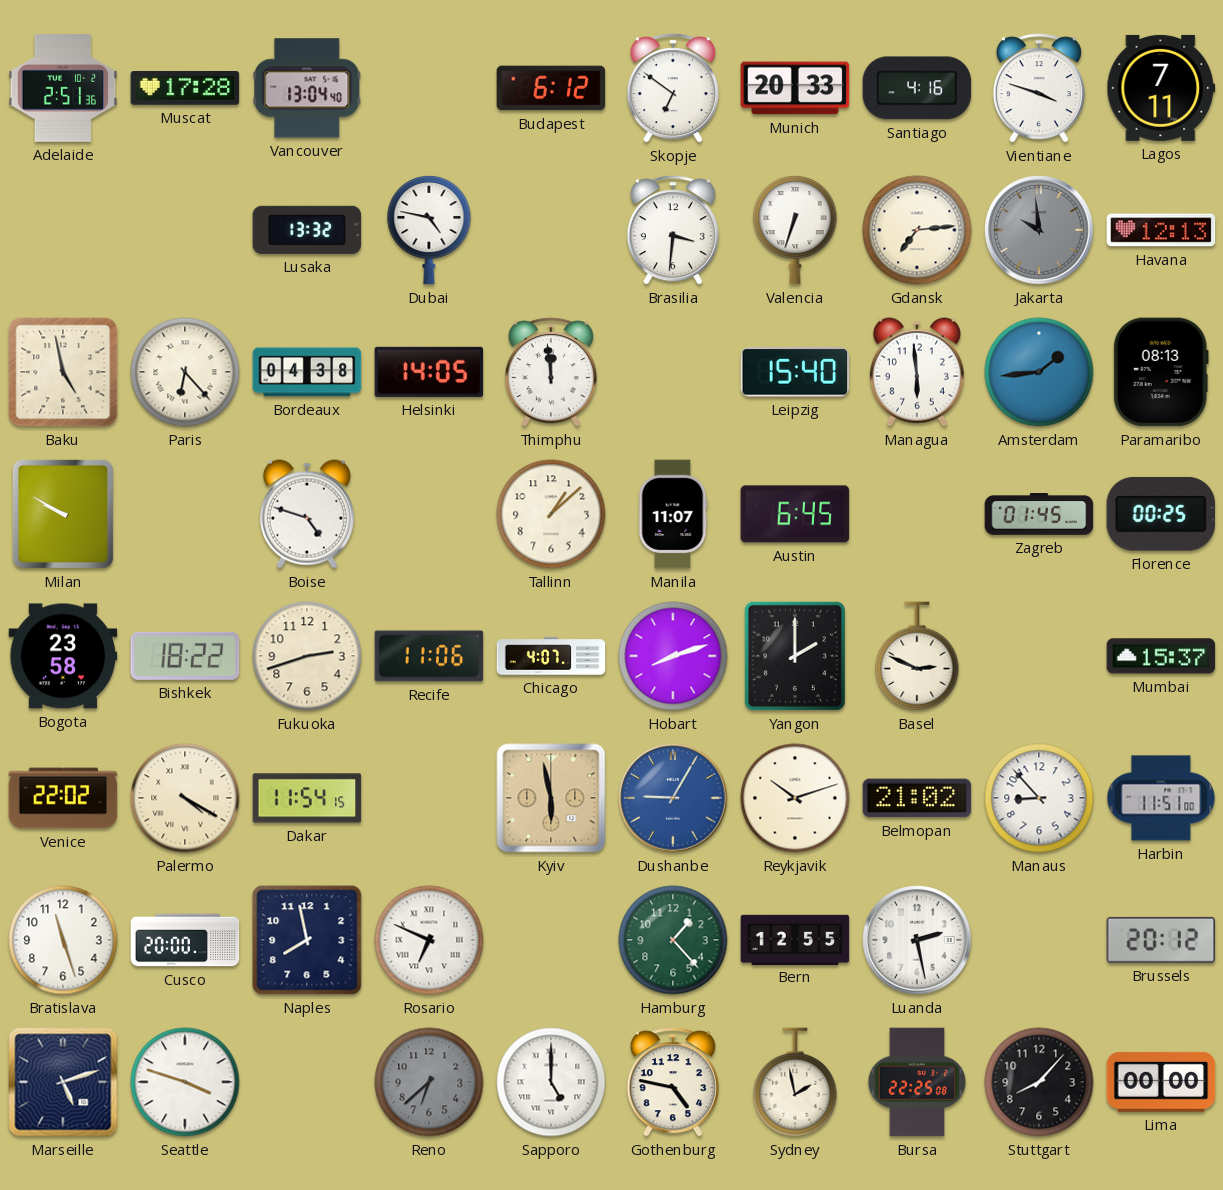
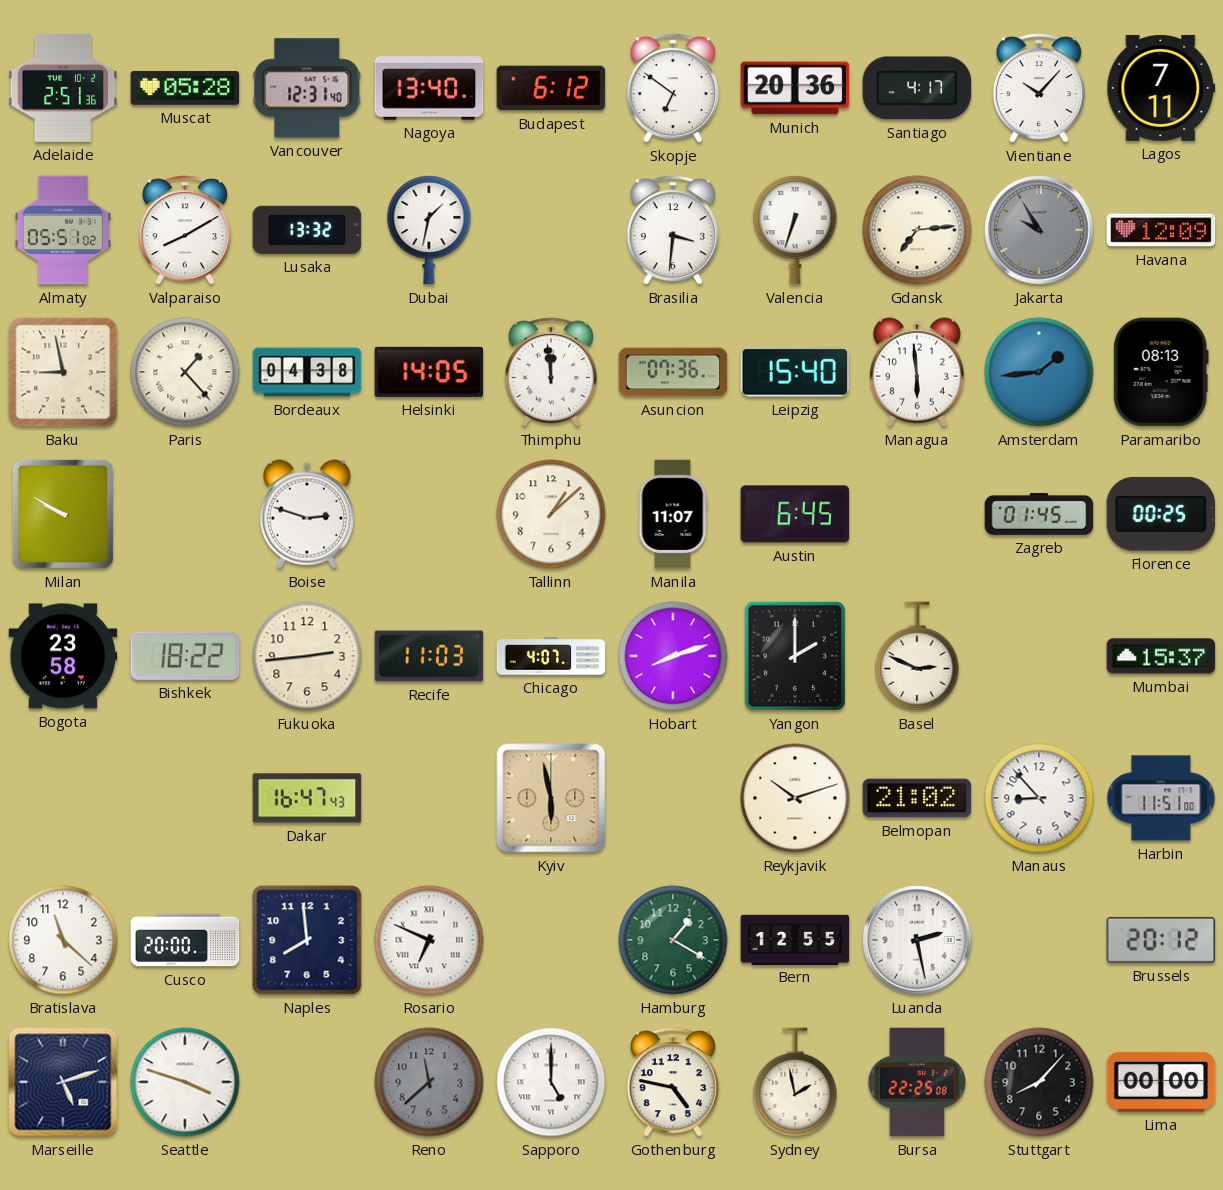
Muscat: 17:28 -> 05:28 (185, 89)
Vancouver: 13:04 -> 12:31 (307, 88)
Nagoya: none -> 13:40 (429, 88)
Munich: 20:33 -> 20:36 (795, 88)
Santiago: 4:16 -> 4:17 (917, 88)
Vientiane: 3:48 -> 10:07 (1039, 88)
Almaty: none -> 05:51 (63, 230)
Valparaiso: none -> 8:10 (185, 230)
Dubai: 4:47 -> 1:32 (429, 230)
Jakarta: 9:59 -> 9:55 (1039, 230)
Havana: 12:13 -> 12:09 (1161, 230)
Baku: 4:58 -> 8:58 (63, 372)
Paris: 6:23 -> 1:23 (185, 372)
Asuncion: none -> 07:36 (673, 372)
Boise: 4:48 -> 2:48 (307, 514)
Fukuoka: 2:42 -> 2:44 (307, 656)
Recife: 11:06 -> 11:03 (429, 656)
Venice: 22:02 -> none (63, 798)
Palermo: 4:20 -> none (185, 798)
Dakar: 11:54 -> 16:47 (307, 798)
Dushanbe: 9:05 -> none (673, 798)
Bratislava: 11:27 -> 11:22 (63, 940)
Naples: 7:58 -> 7:59 (307, 940)
Hamburg: 1:23 -> 1:20 (673, 940)
Reno: 6:38 -> 11:38 (429, 1082)
